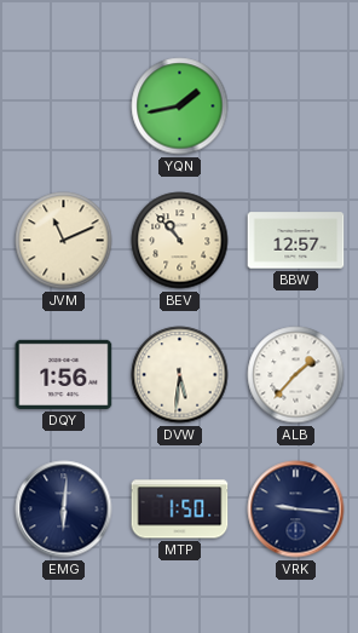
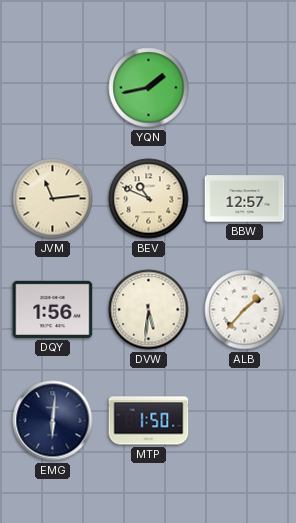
JVM: 11:11 -> 11:14 (53, 199)
BEV: 10:53 -> 10:49 (149, 199)
VRK: 9:16 -> none (296, 510)
